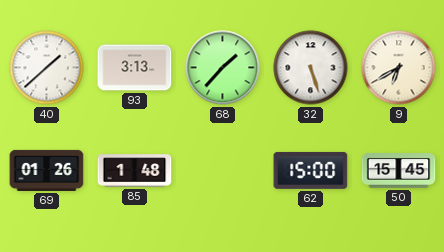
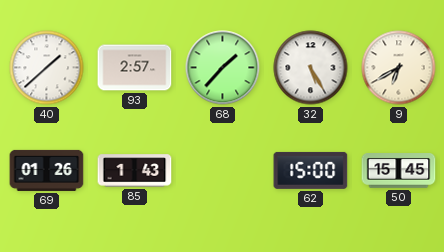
93: 3:13 -> 2:57 (135, 68)
32: 5:27 -> 5:25 (311, 68)
85: 1:48 -> 1:43 (135, 171)
